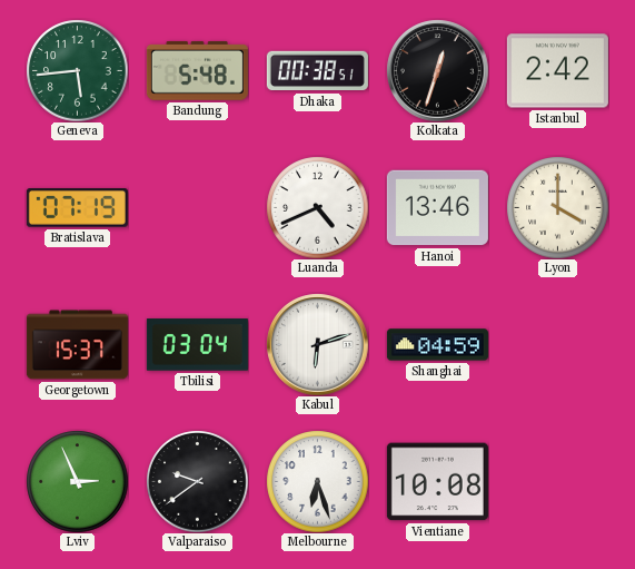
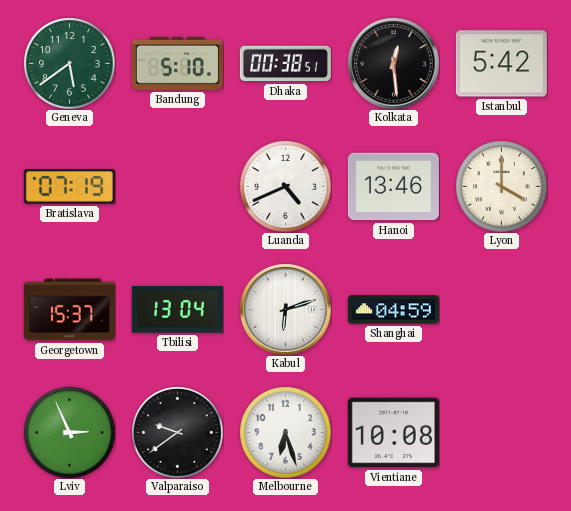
Geneva: 5:44 -> 5:39 (69, 63)
Bandung: 5:48 -> 5:10 (177, 63)
Kolkata: 12:33 -> 12:29 (393, 63)
Istanbul: 2:42 -> 5:42 (501, 64)
Tbilisi: 03:04 -> 13:04 (177, 310)
